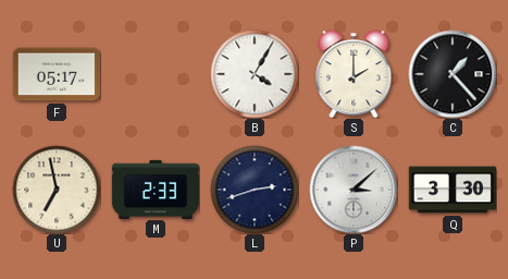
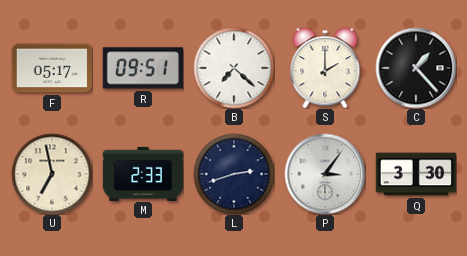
R: none -> 09:51 (143, 68)
B: 4:05 -> 7:22 (234, 68)
P: 3:08 -> 3:06 (325, 174)
